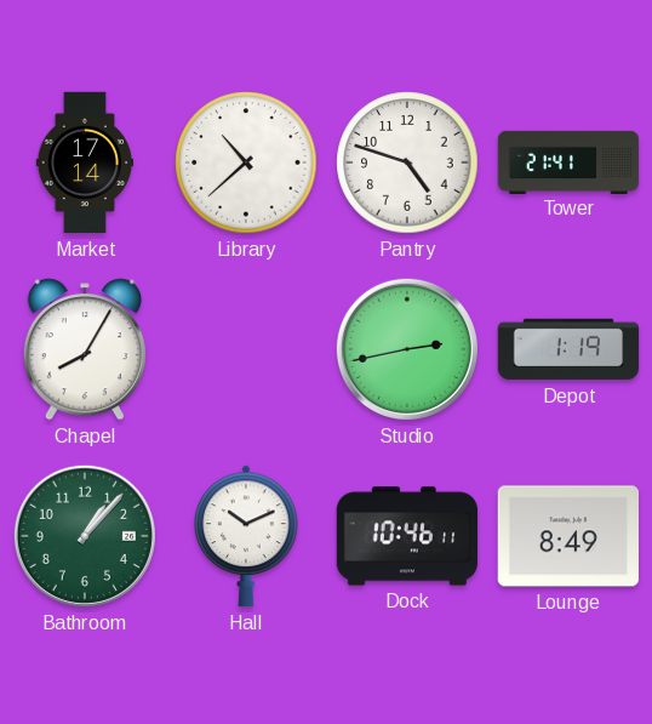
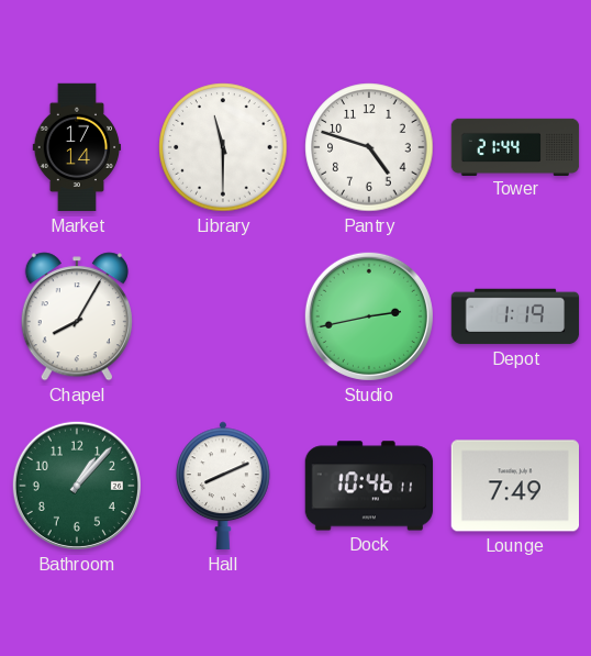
Library: 10:38 -> 11:30 (223, 147)
Tower: 21:41 -> 21:44 (515, 146)
Hall: 10:11 -> 8:11 (224, 486)
Lounge: 8:49 -> 7:49 (514, 486)
